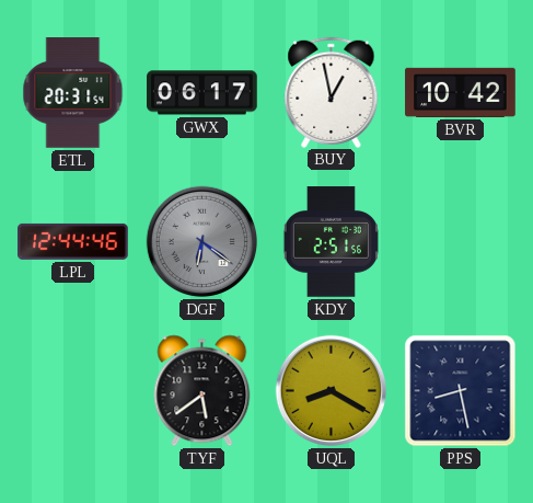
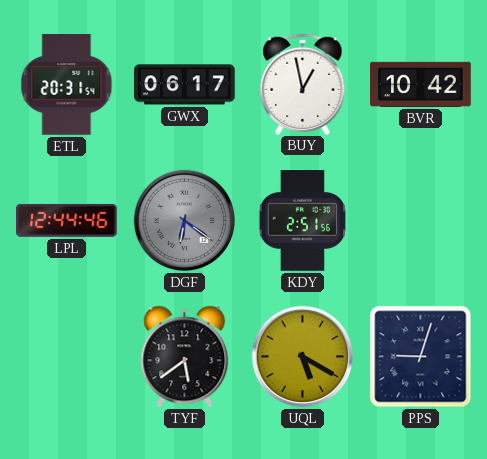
UQL: 8:20 -> 5:20 (303, 357)
PPS: 8:28 -> 9:03 (421, 357)
